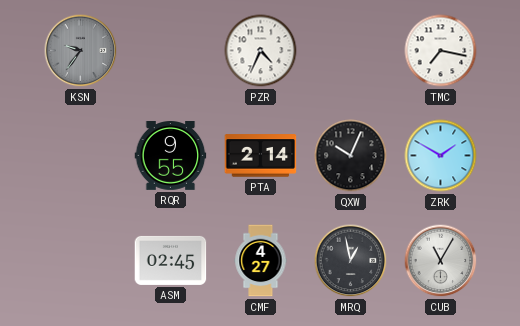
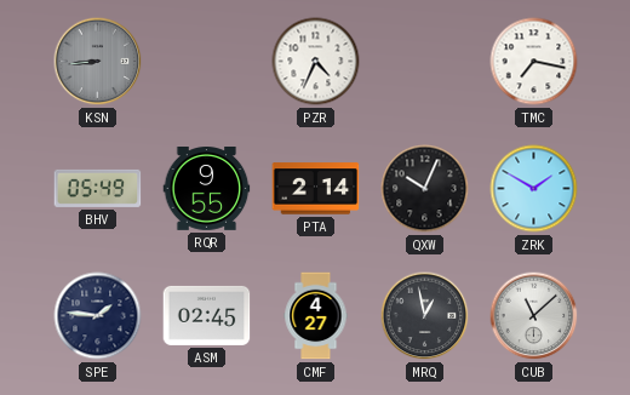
KSN: 9:36 -> 8:44 (98, 62)
BHV: none -> 05:49 (98, 188)
SPE: none -> 1:46 (98, 316)
CUB: 11:05 -> 11:08 (534, 316)
